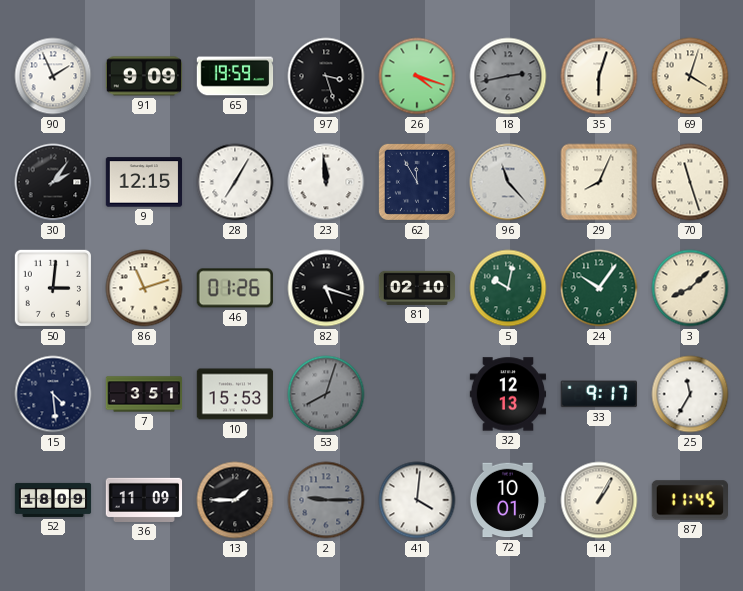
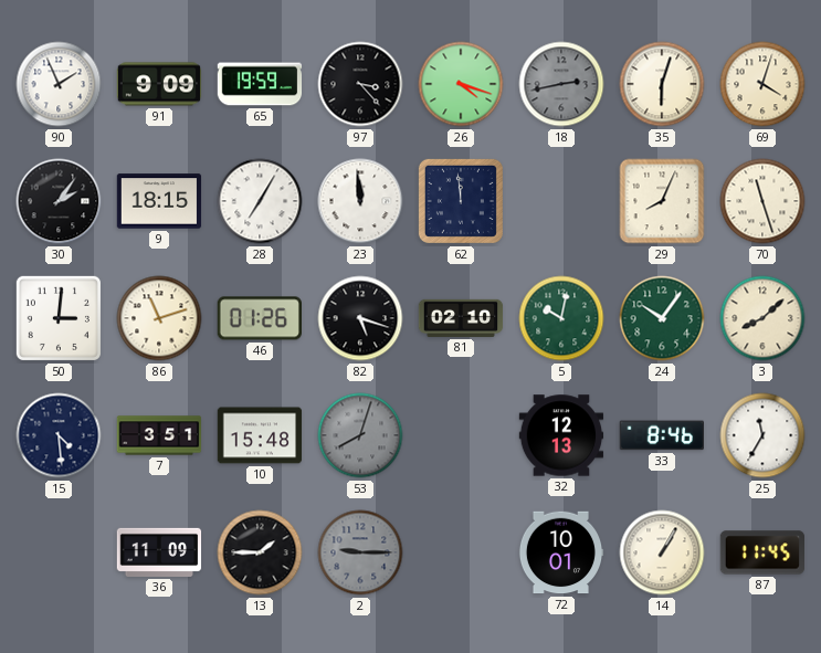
97: 3:27 -> 3:23 (360, 84)
9: 12:15 -> 18:15 (159, 201)
62: 11:55 -> 11:59 (461, 201)
96: 11:23 -> none (508, 182)
10: 15:53 -> 15:48 (260, 435)
33: 9:17 -> 8:46 (661, 435)
52: 18:09 -> none (53, 500)
41: 4:01 -> none (417, 500)
